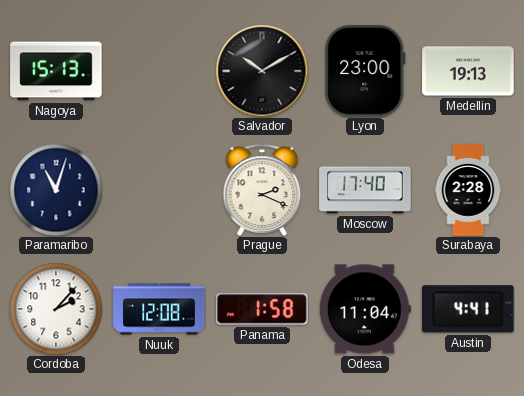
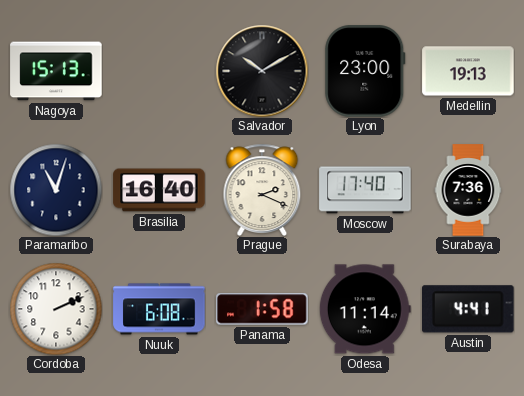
Brasilia: none -> 16:40 (159, 190)
Surabaya: 2:28 -> 7:36 (468, 190)
Cordoba: 2:07 -> 2:11 (56, 309)
Nuuk: 12:08 -> 6:08 (159, 309)
Odesa: 11:04 -> 11:14 (365, 309)
